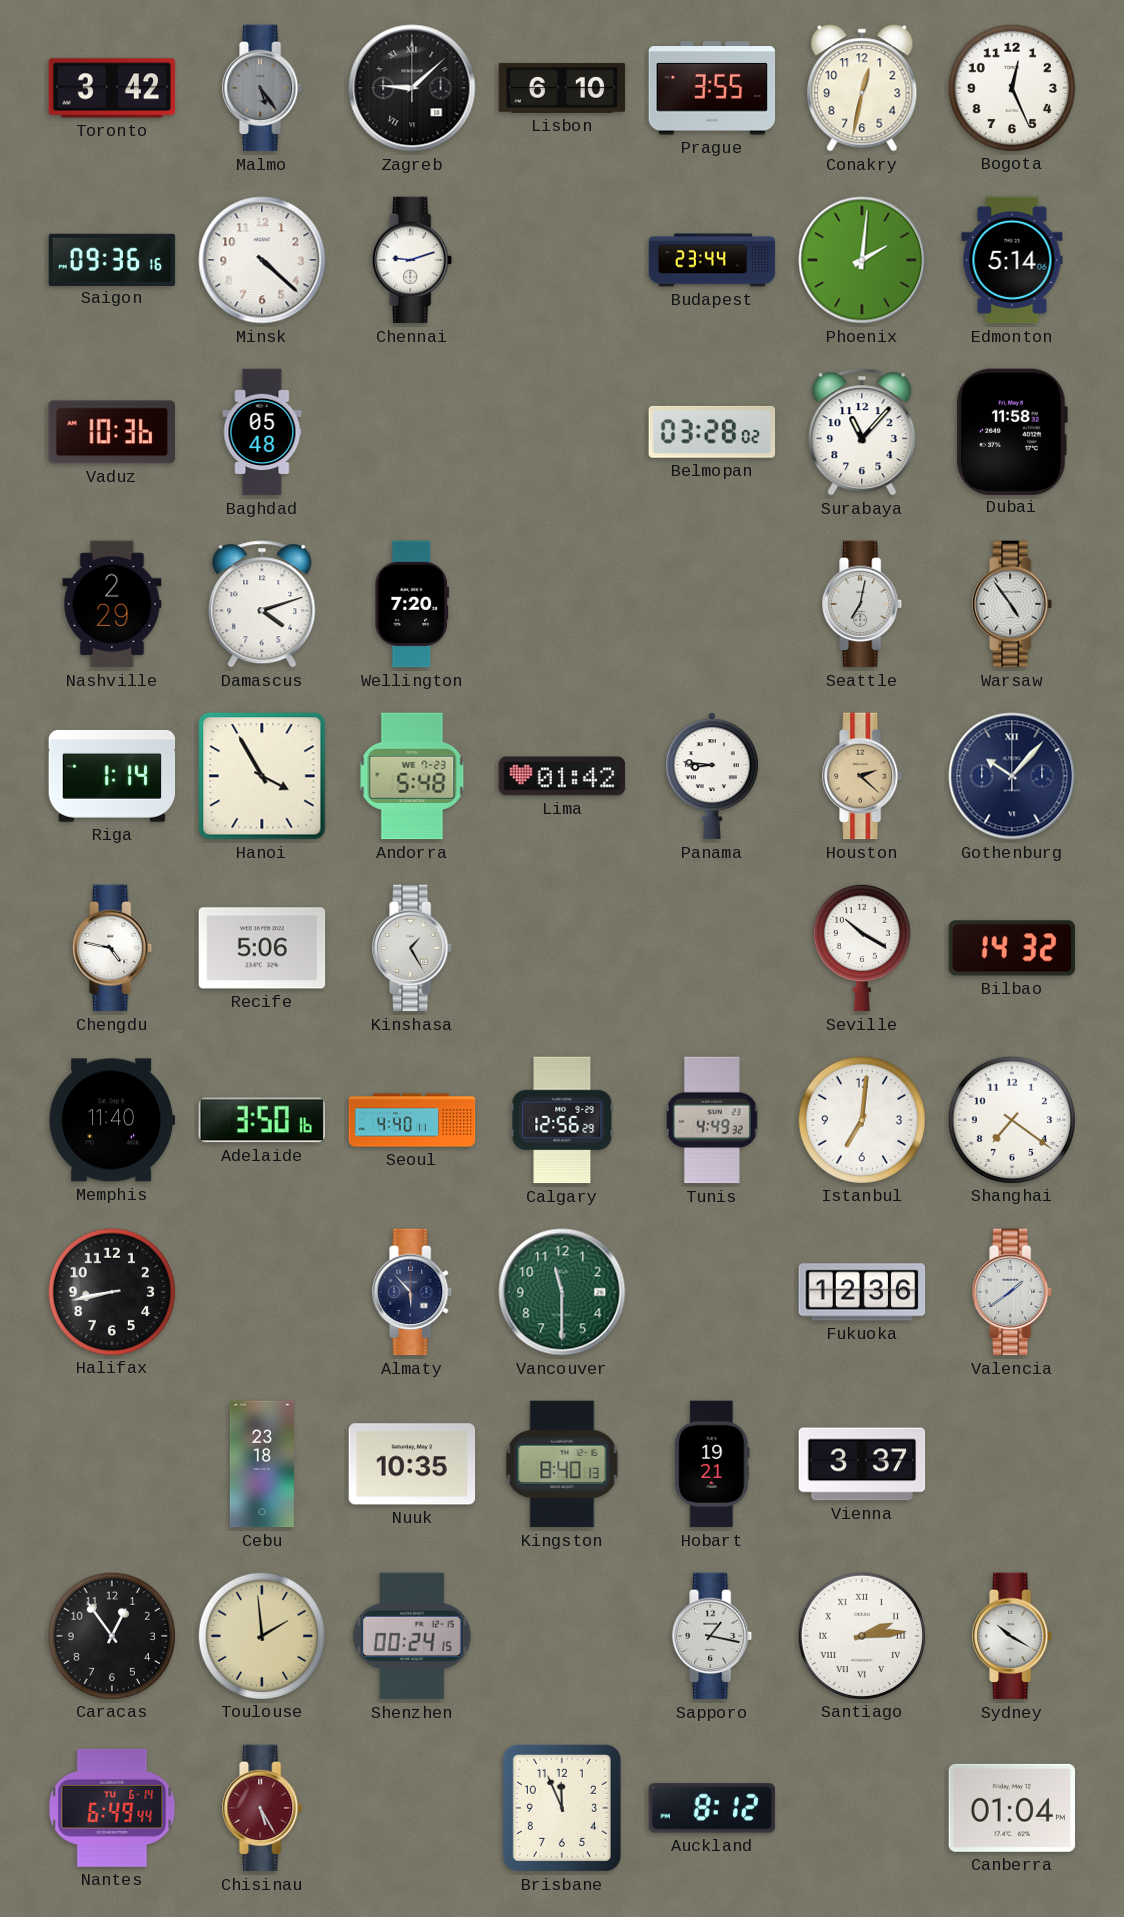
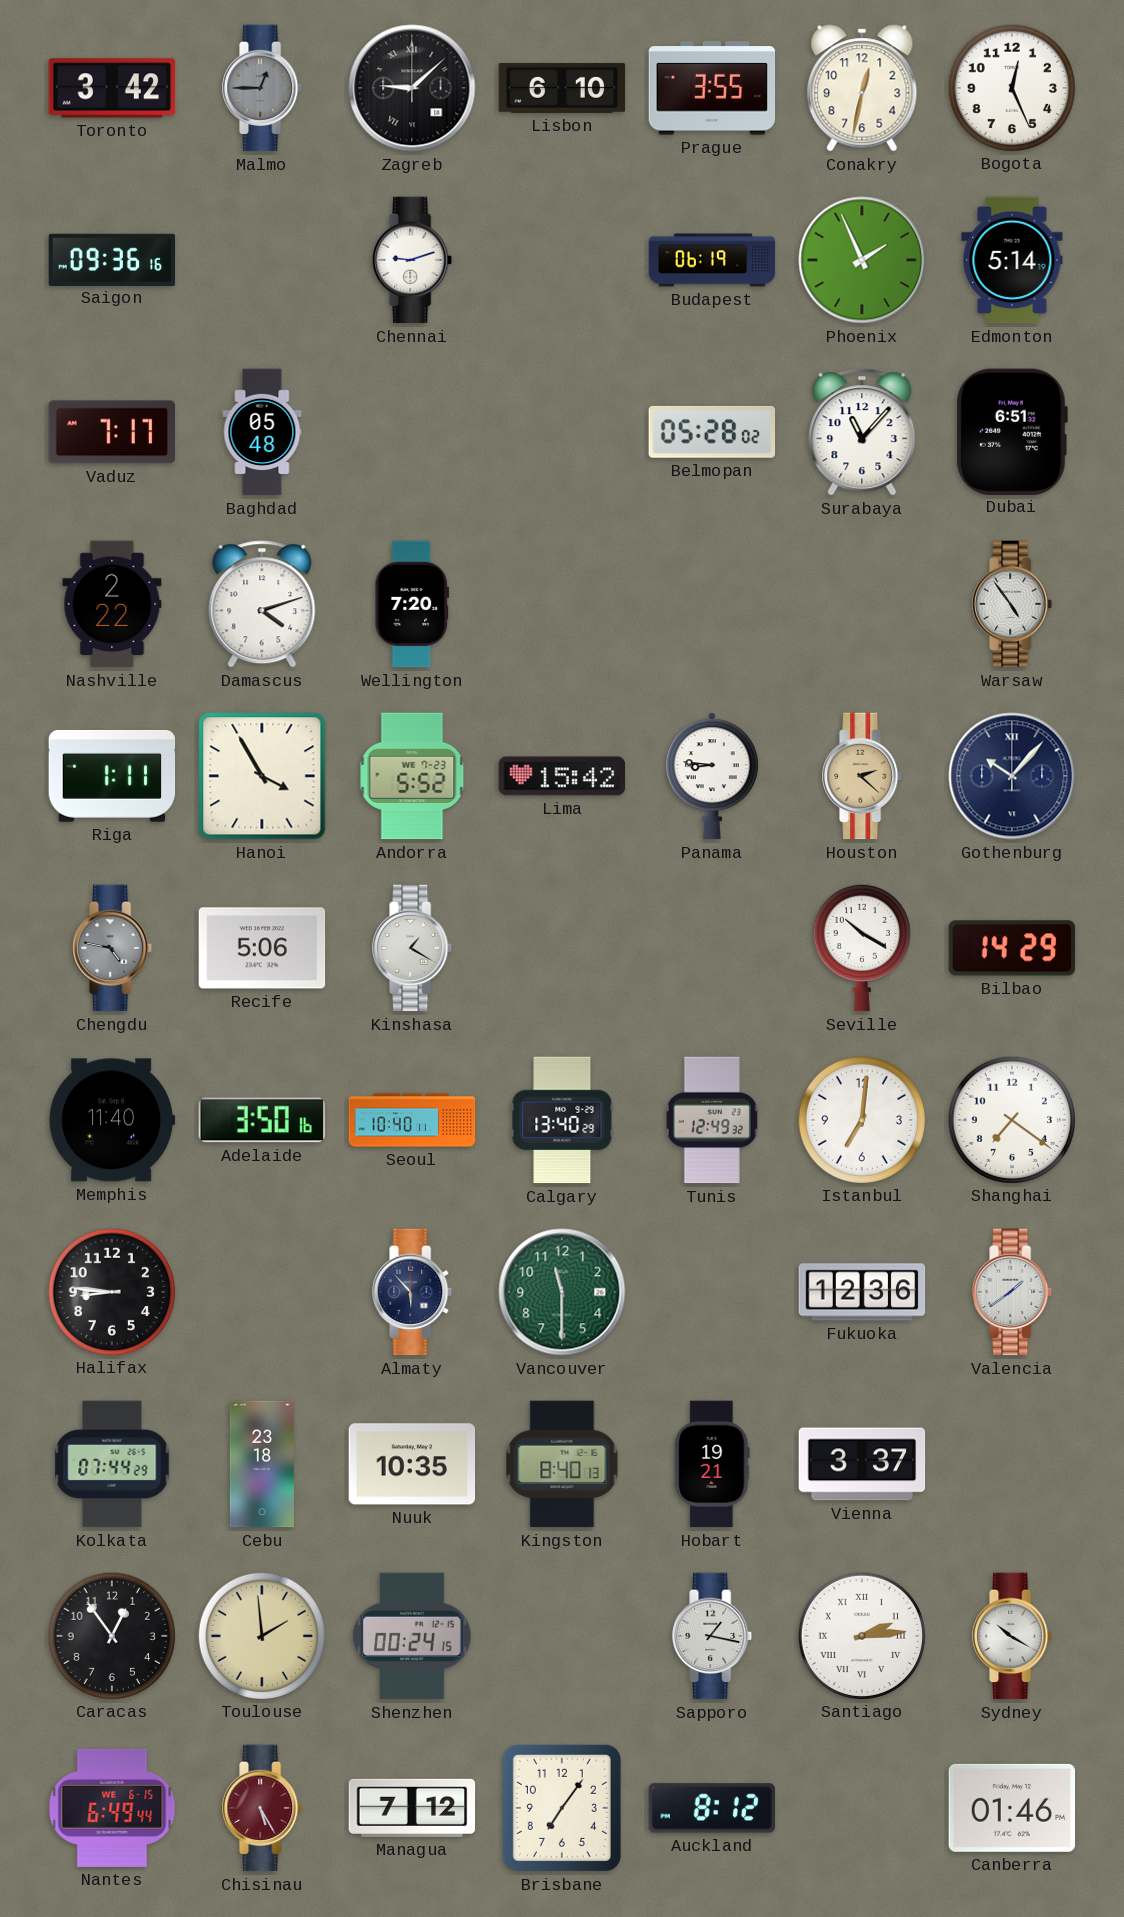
Malmo: 5:24 -> 12:45 (263, 88)
Minsk: 4:22 -> none (262, 260)
Budapest: 23:44 -> 06:19 (712, 260)
Phoenix: 2:01 -> 1:56 (862, 260)
Edmonton: 5:14:06 -> 5:14:19 (1012, 260)
Vaduz: 10:36 -> 7:17 (111, 432)
Belmopan: 03:28 -> 05:28 (712, 432)
Dubai: 11:58 -> 6:51 (1012, 431)
Nashville: 2:29 -> 2:22 (112, 604)
Seattle: 7:02 -> none (863, 604)
Riga: 1:14 -> 1:11 (112, 776)
Andorra: 5:48 -> 5:52 (412, 776)
Lima: 01:42 -> 15:42 (562, 776)
Chengdu dial: white -> grey (113, 948)
Kinshasa: 1:25 -> 1:20 (413, 948)
Bilbao: 14:32 -> 14:29 (1012, 948)
Seoul: 4:40 -> 10:40 (412, 1120)
Calgary: 12:56 -> 13:40 (562, 1120)
Tunis: 4:49 -> 12:49 (712, 1120)
Halifax: 8:43 -> 8:46 (111, 1291)
Kolkata: none -> 07:44 (112, 1464)
Nantes date: TU 6-14 -> WE 6-15 (112, 1808)
Managua: none -> 7:12 (412, 1808)
Brisbane: 11:56 -> 7:06 (562, 1808)
Canberra: 01:04 -> 01:46 (1012, 1808)
